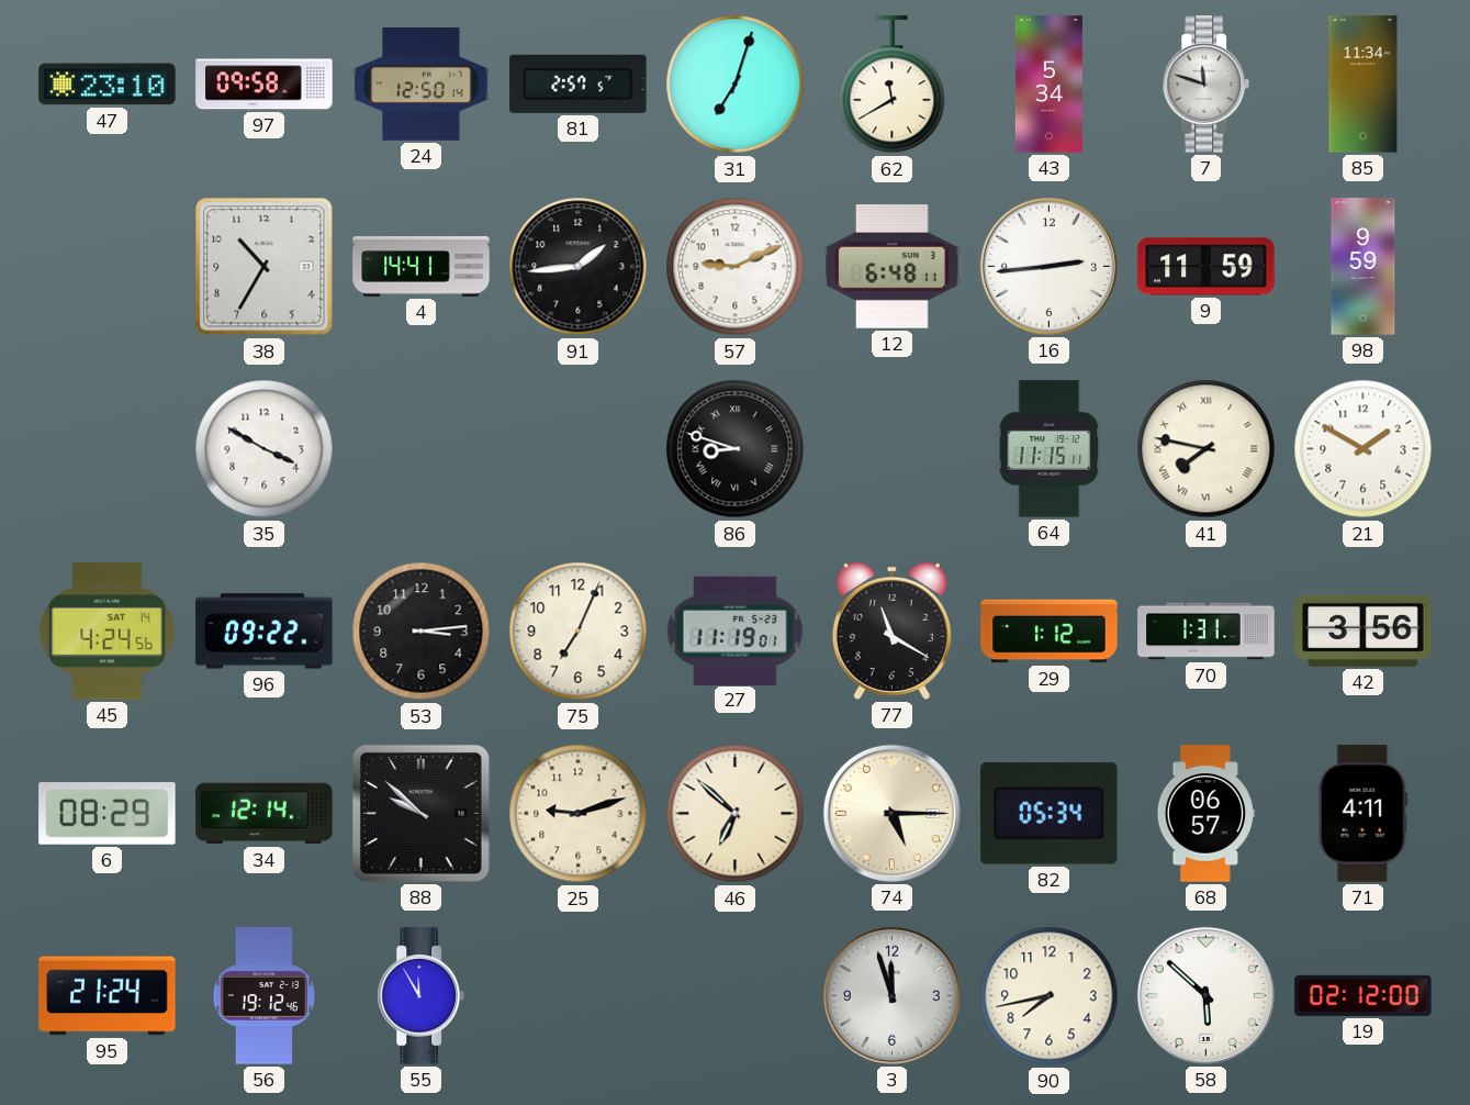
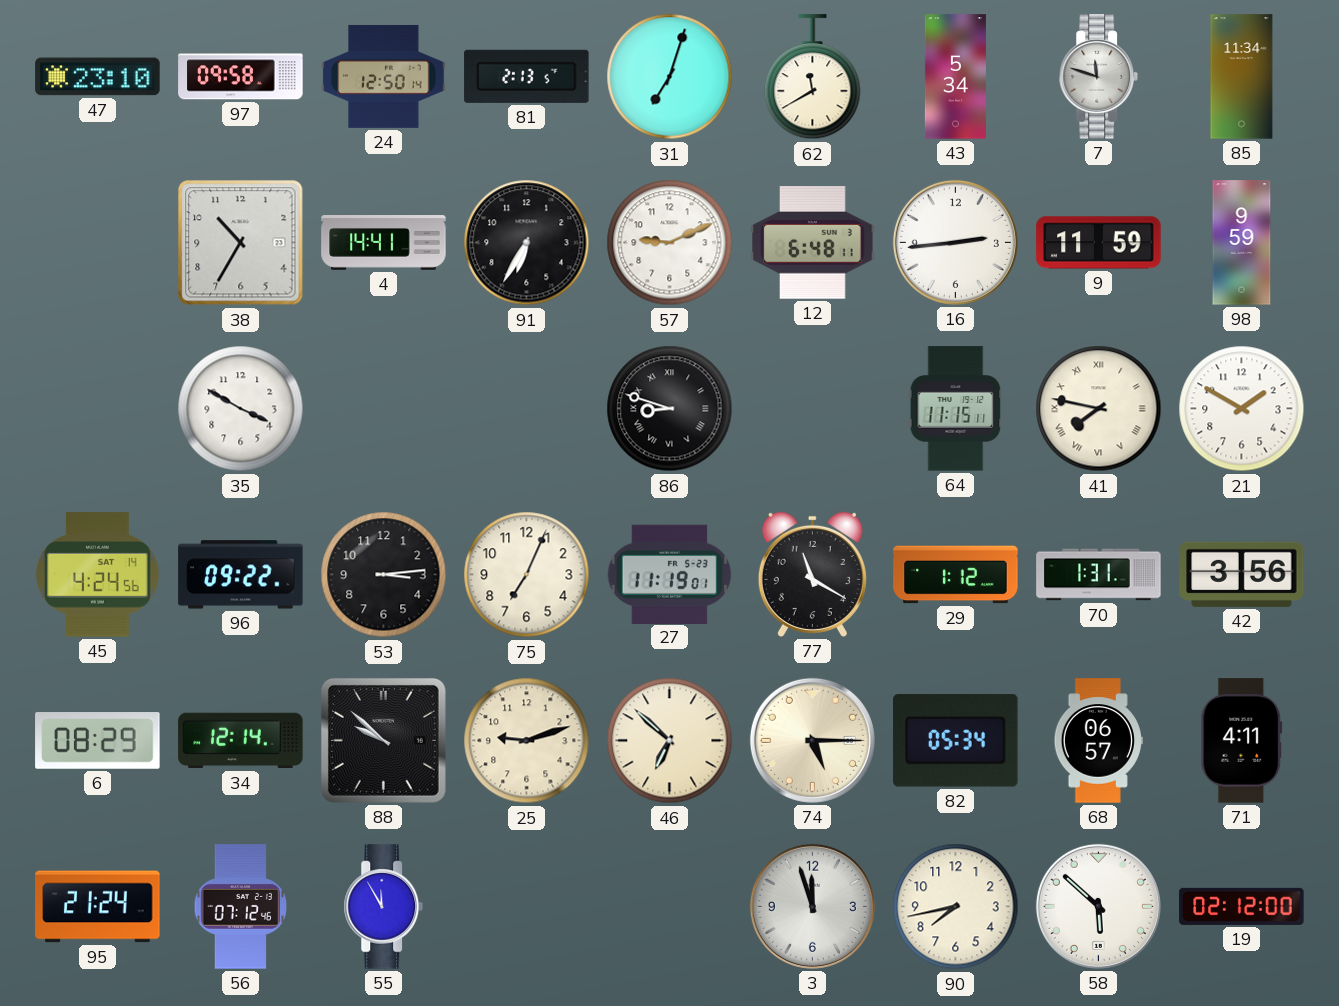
81: 2:57 -> 2:13 (527, 76)
91: 1:44 -> 6:35 (527, 243)
56: 19:12 -> 07:12 (241, 907)
